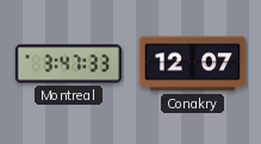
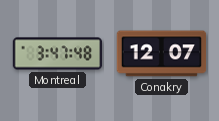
Montreal: 3:47:33 -> 3:47:48 (58, 54)
